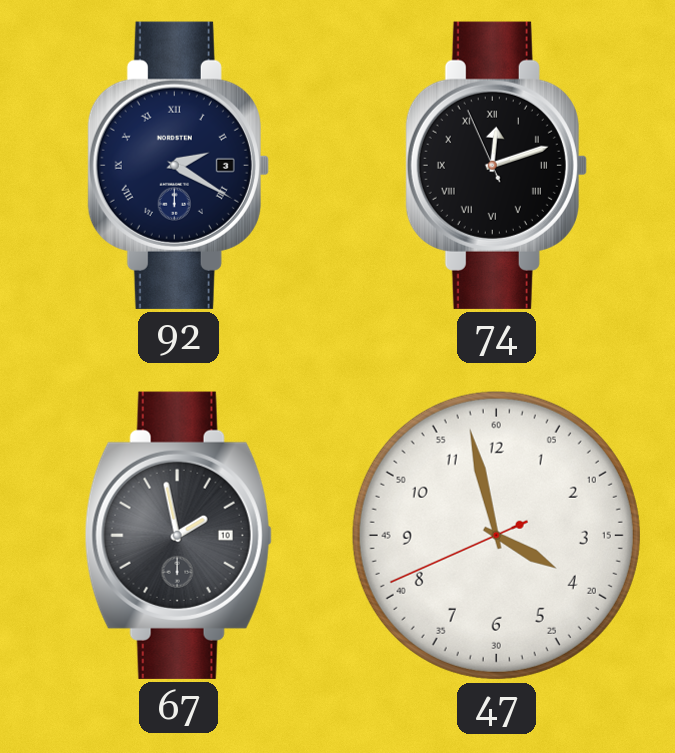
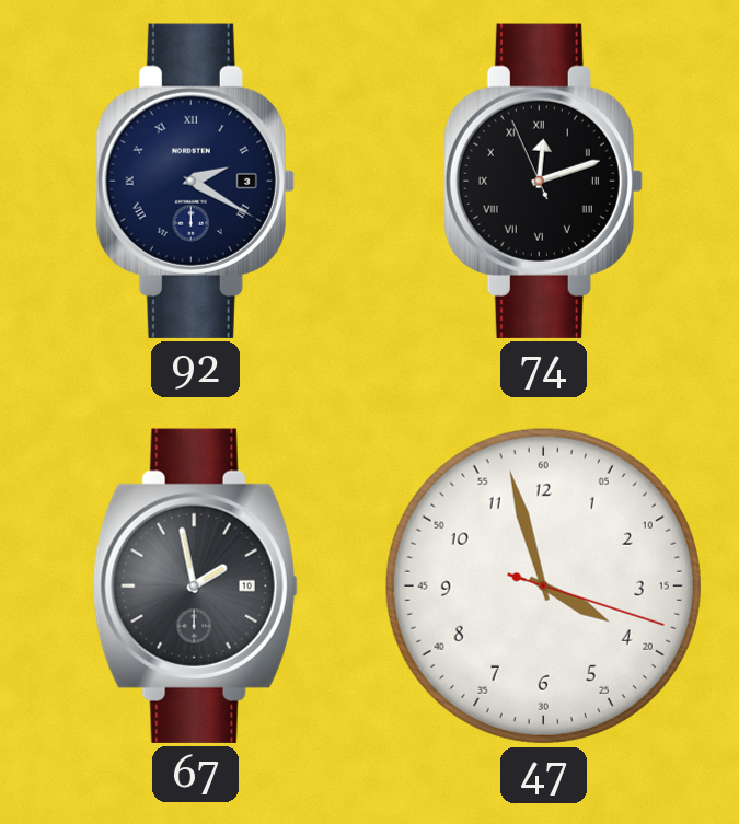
47: 3:57:41 -> 3:57:18 (543, 585)
